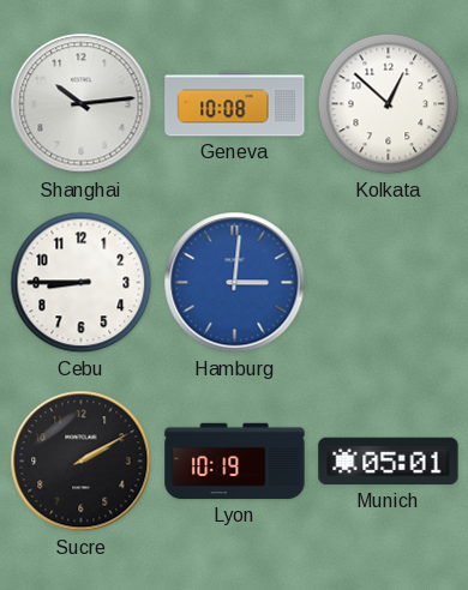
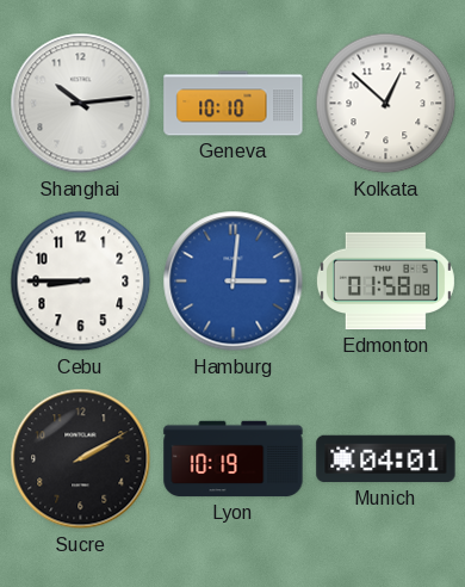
Geneva: 10:08 -> 10:10 (234, 104)
Edmonton: none -> 01:58 (385, 282)
Munich: 05:01 -> 04:01 (386, 459)
